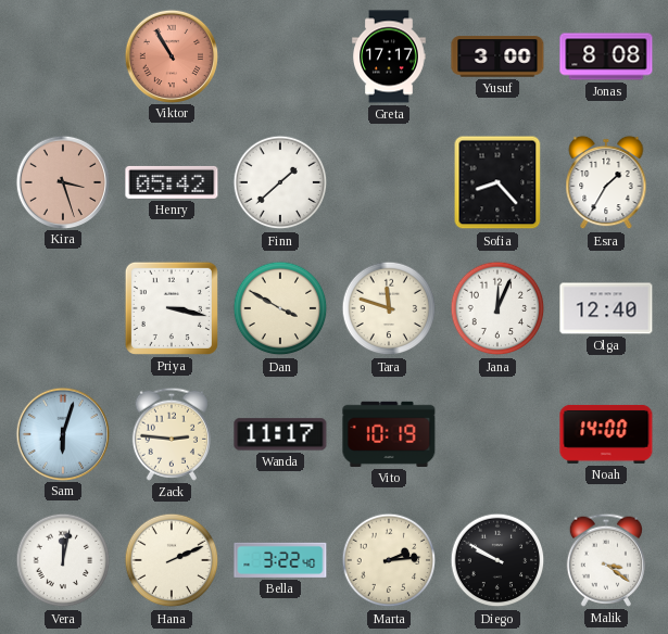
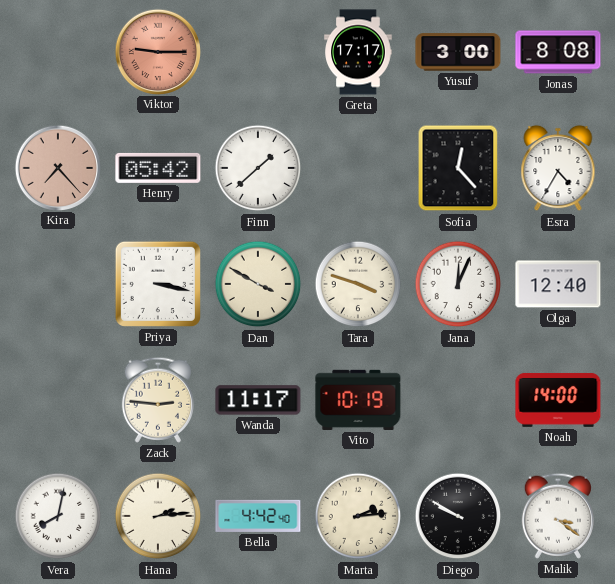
Viktor: 10:55 -> 9:15 (157, 51)
Kira: 3:27 -> 7:23 (57, 167)
Sofia: 8:23 -> 12:23 (458, 168)
Esra: 1:35 -> 4:35 (558, 168)
Tara: 11:48 -> 3:48 (358, 284)
Sam: 6:03 -> none (62, 433)
Vera: 12:02 -> 8:02 (58, 516)
Hana: 2:11 -> 2:14 (158, 516)
Bella: 3:22 -> 4:42 (258, 516)
